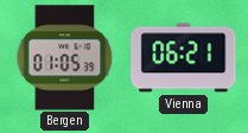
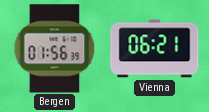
Bergen: 01:05 -> 01:56 (55, 49)
